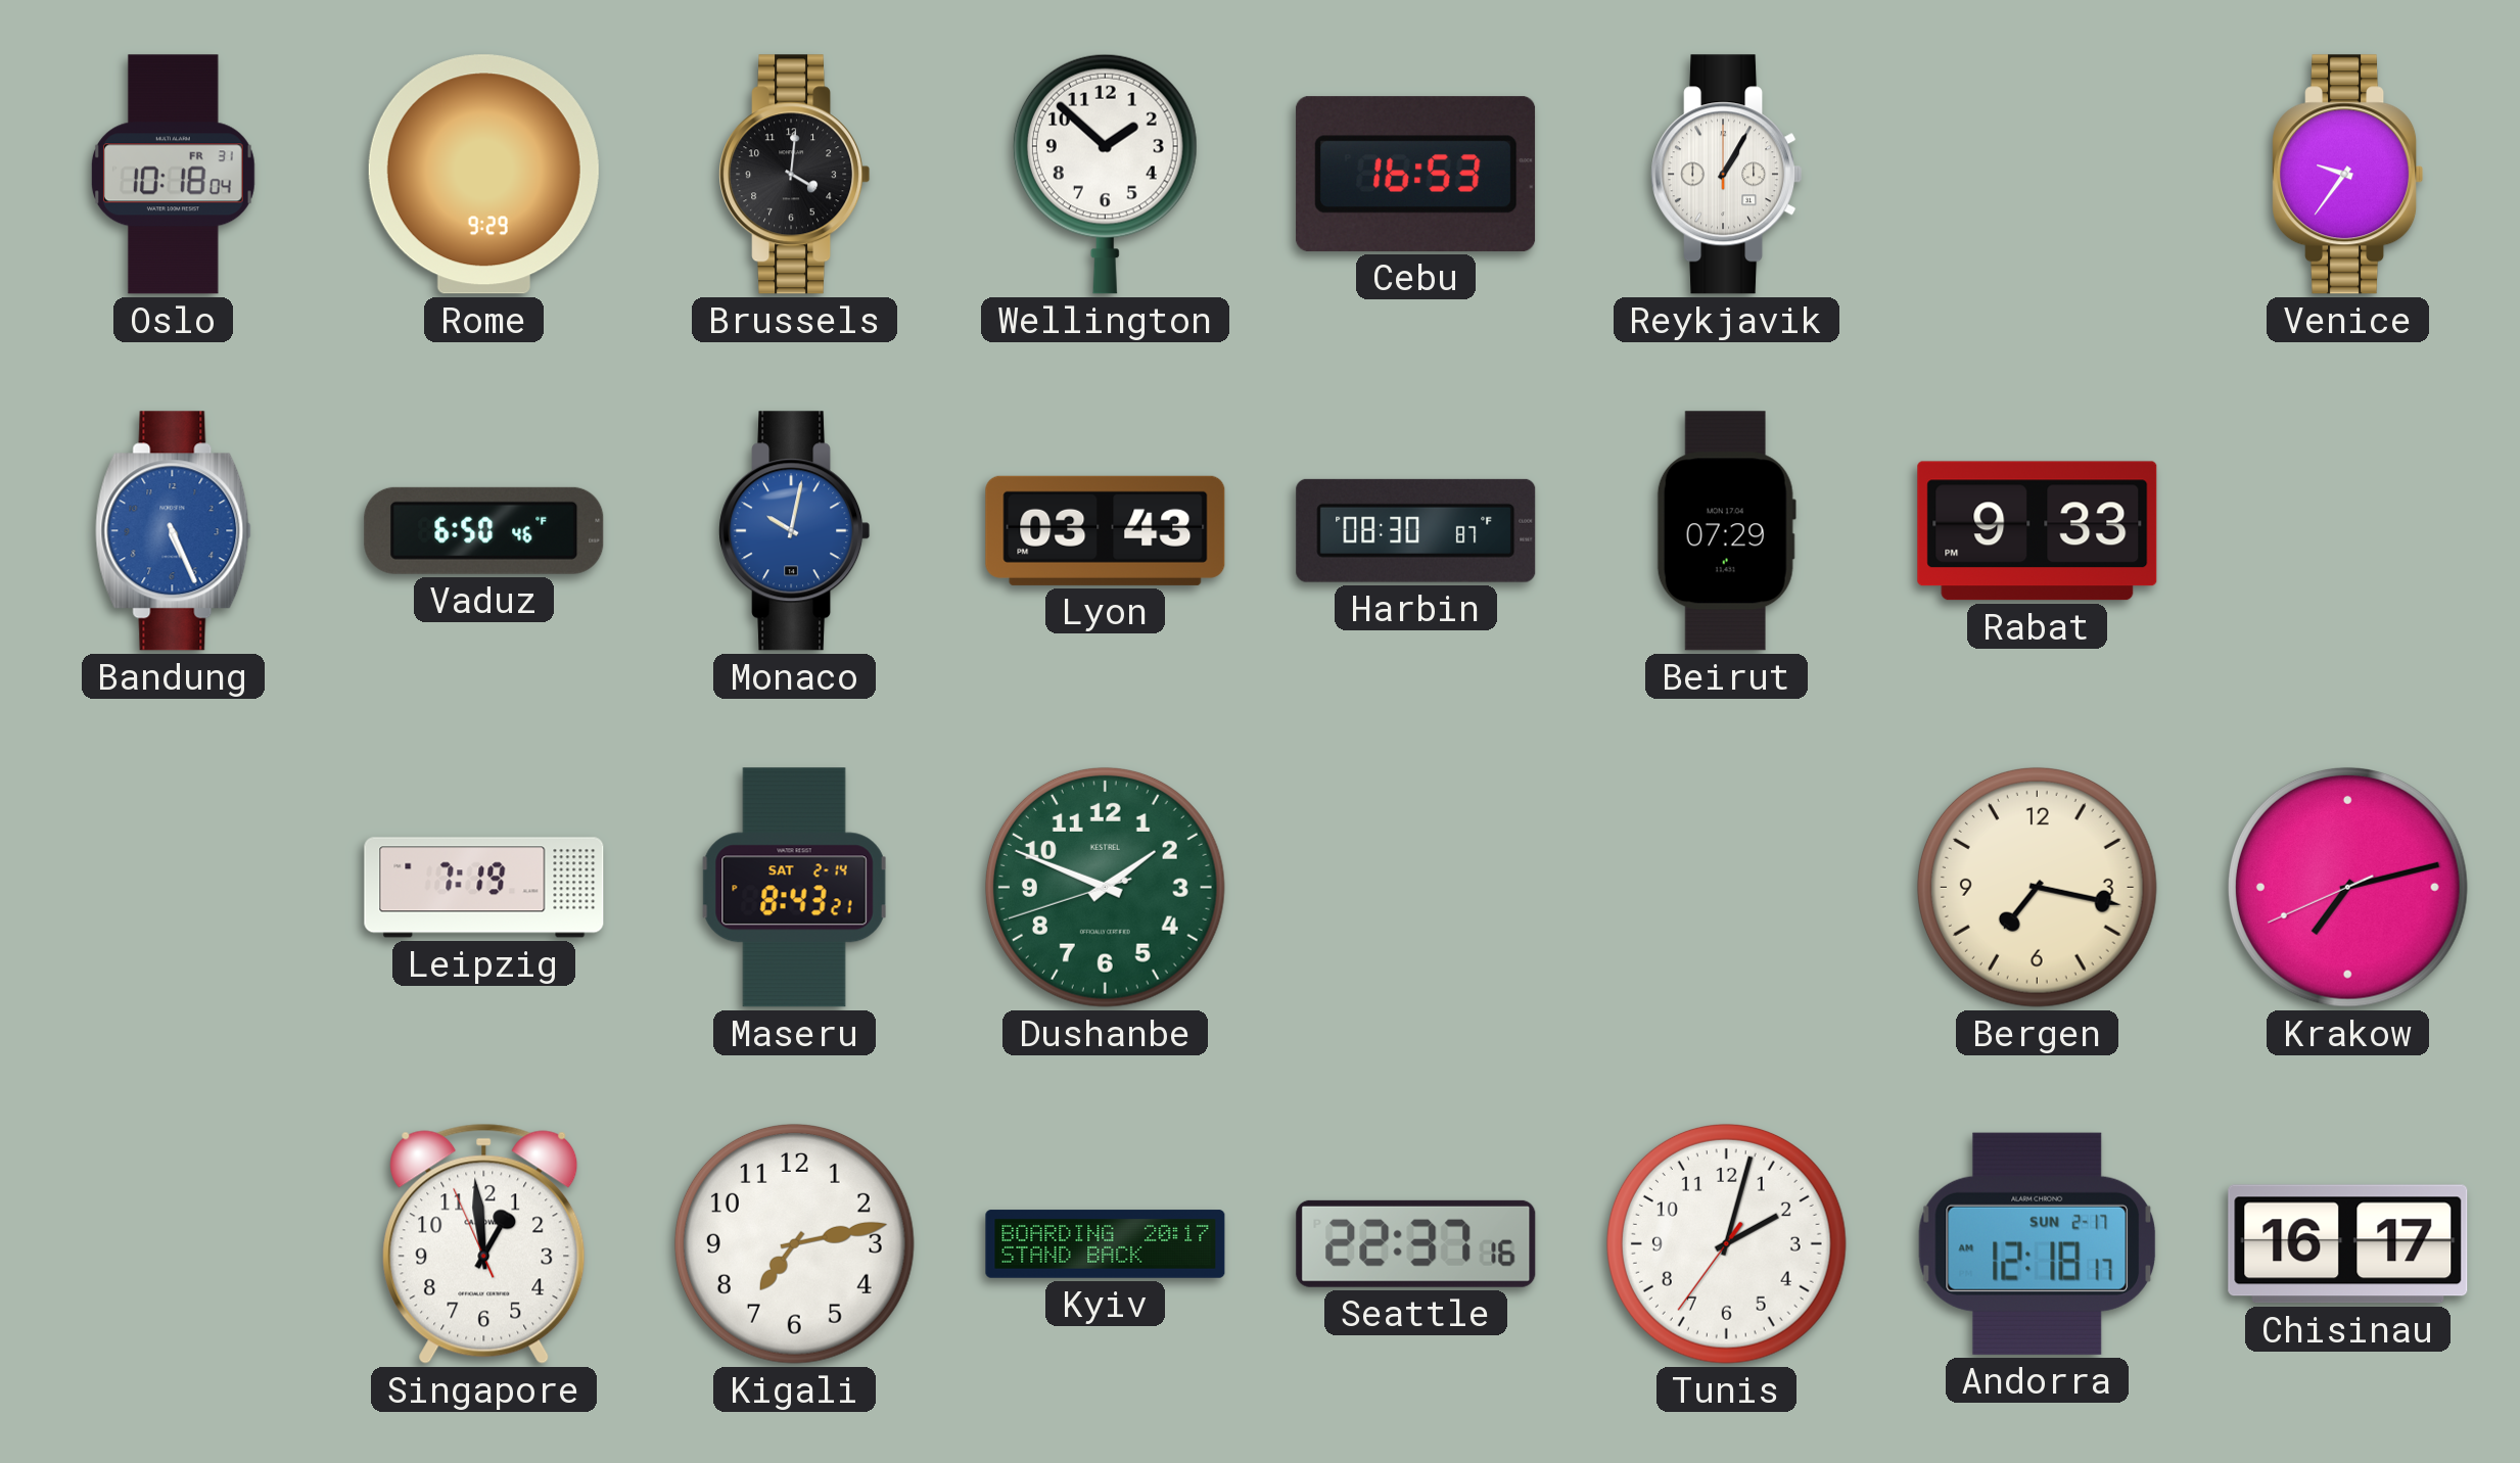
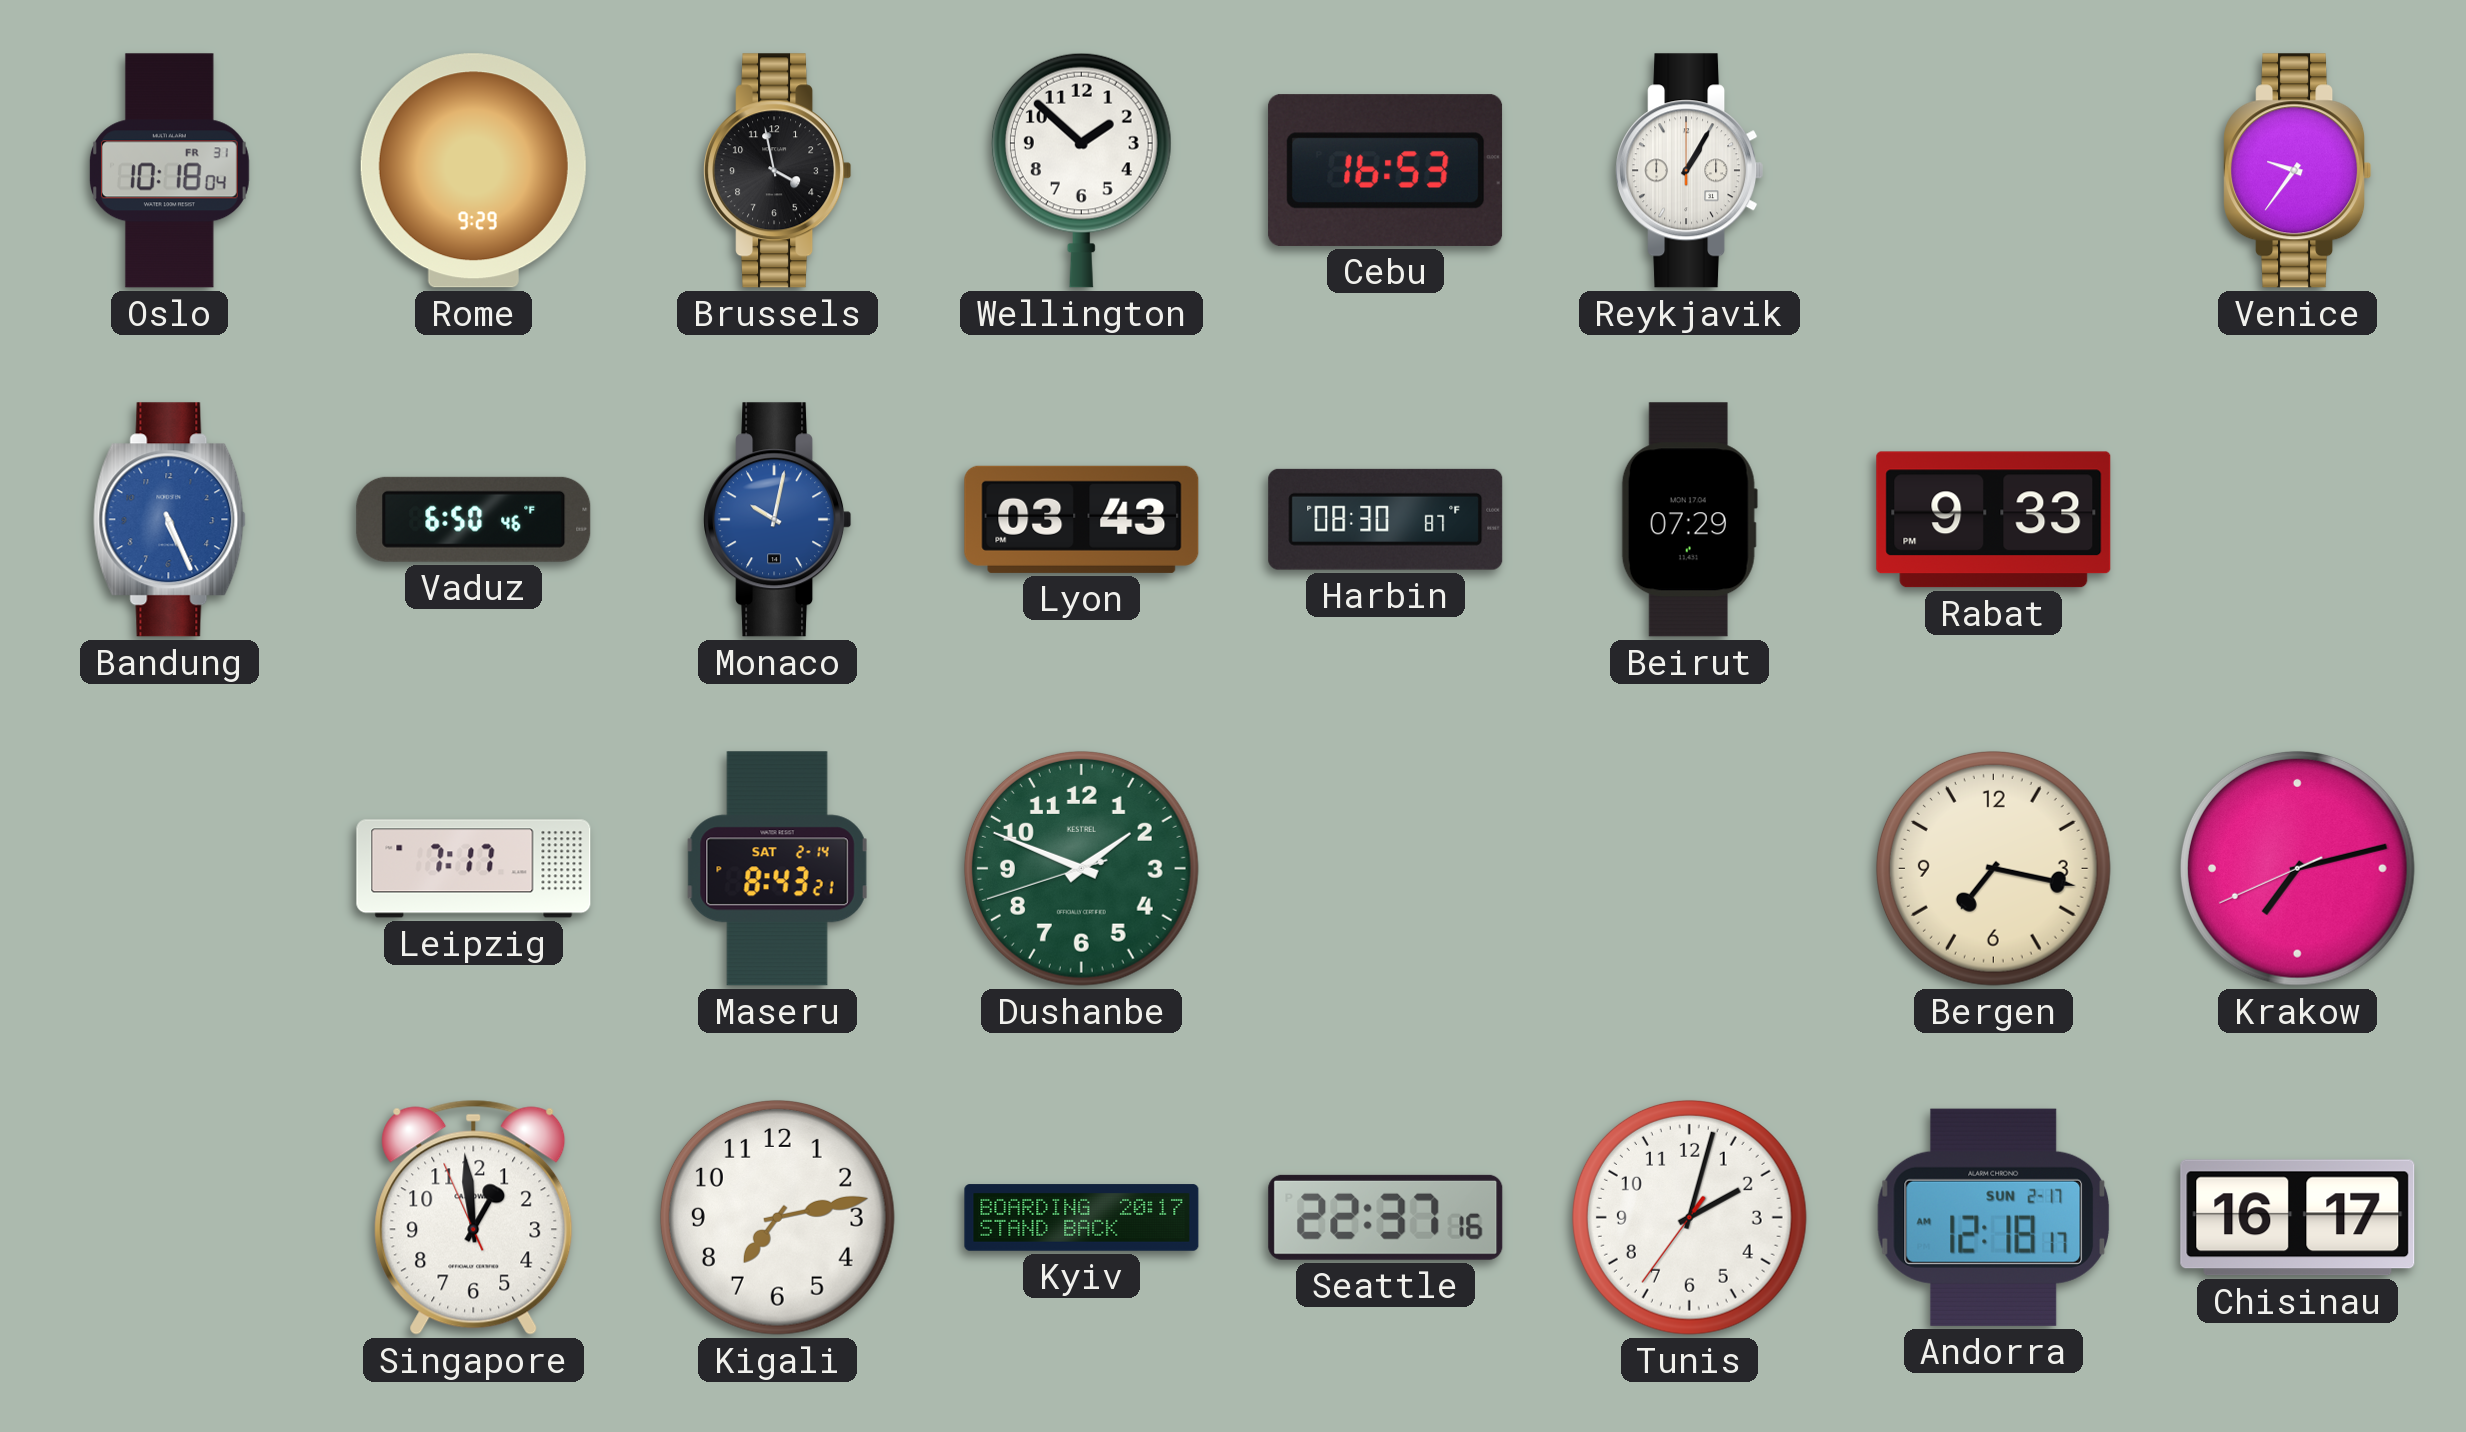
Brussels: 4:01 -> 3:58 (778, 171)
Leipzig: 7:19 -> 7:17 (474, 869)
